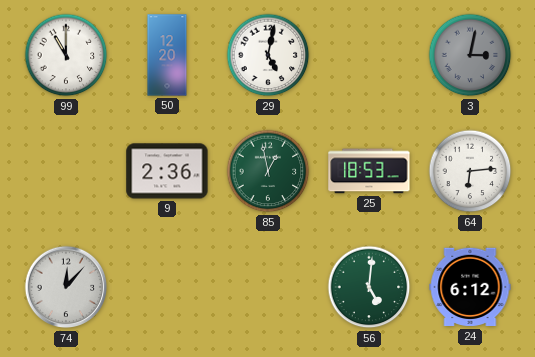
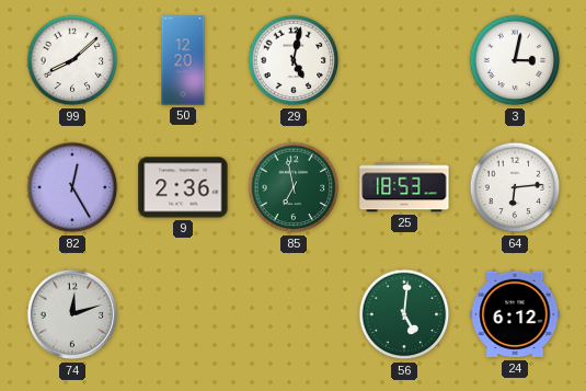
99: 11:00 -> 8:08 (72, 60)
3 dial: grey -> white (515, 60)
82: none -> 12:25 (72, 187)
85: 12:58 -> 6:58 (294, 187)
74: 12:07 -> 12:12 (72, 314)
